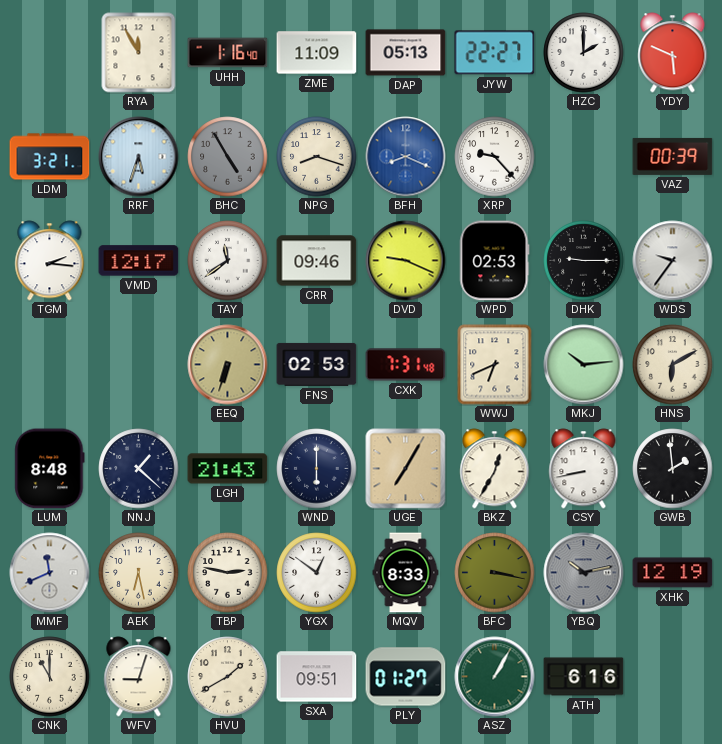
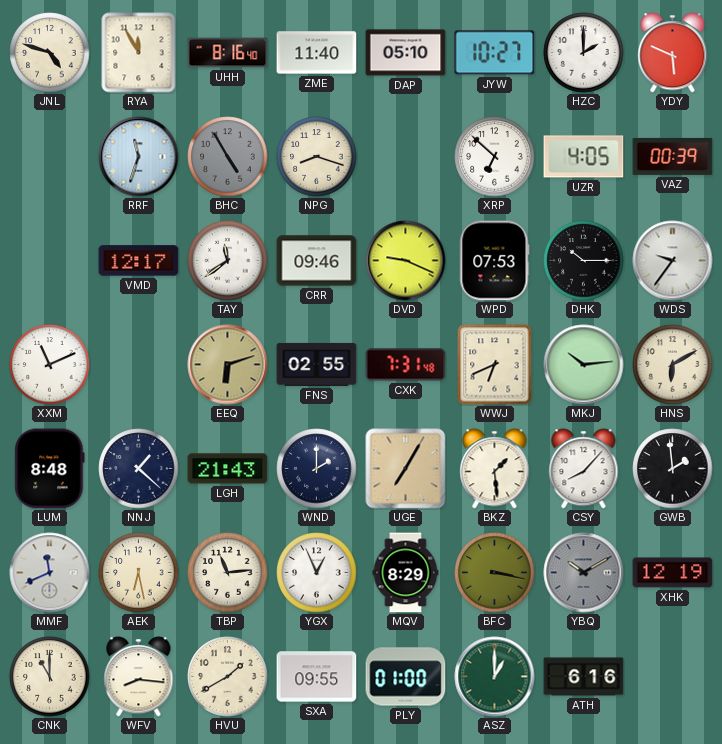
JNL: none -> 4:48 (50, 53)
UHH: 1:16 -> 8:16 (228, 53)
ZME: 11:09 -> 11:40 (317, 53)
DAP: 05:13 -> 05:10 (406, 53)
JYW: 22:27 -> 10:27 (495, 53)
LDM: 3:21 -> none (50, 157)
RRF: 5:33 -> 11:33 (139, 157)
BFH: 8:19 -> none (406, 157)
XRP: 9:23 -> 6:52 (495, 157)
UZR: none -> 4:05 (584, 157)
TGM: 2:16 -> none (50, 261)
WPD: 02:53 -> 07:53 (495, 261)
DHK: 9:15 -> 10:15 (584, 261)
XXM: none -> 11:11 (50, 365)
EEQ: 6:33 -> 6:12 (228, 365)
FNS: 02:53 -> 02:55 (317, 364)
WND: 6:00 -> 2:00 (317, 469)
BKZ: 12:35 -> 1:29 (495, 469)
CSY: 8:43 -> 8:07 (584, 469)
TBP: 2:47 -> 11:14 (228, 573)
YGX: 12:51 -> 12:56 (317, 573)
MQV: 8:33 -> 8:29 (406, 573)
YBQ: 10:13 -> 10:10 (584, 573)
WFV: 9:03 -> 8:16 (139, 677)
SXA: 09:51 -> 09:55 (317, 677)
PLY: 01:27 -> 01:00 (406, 677)
ASZ: 1:05 -> 1:00 (495, 677)
